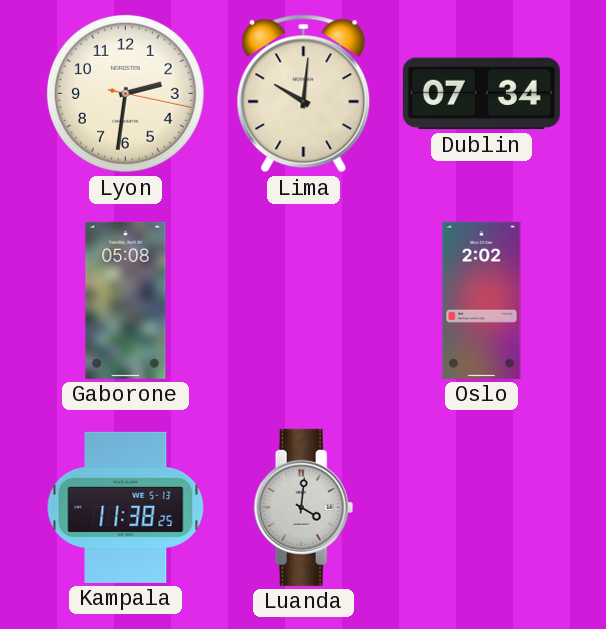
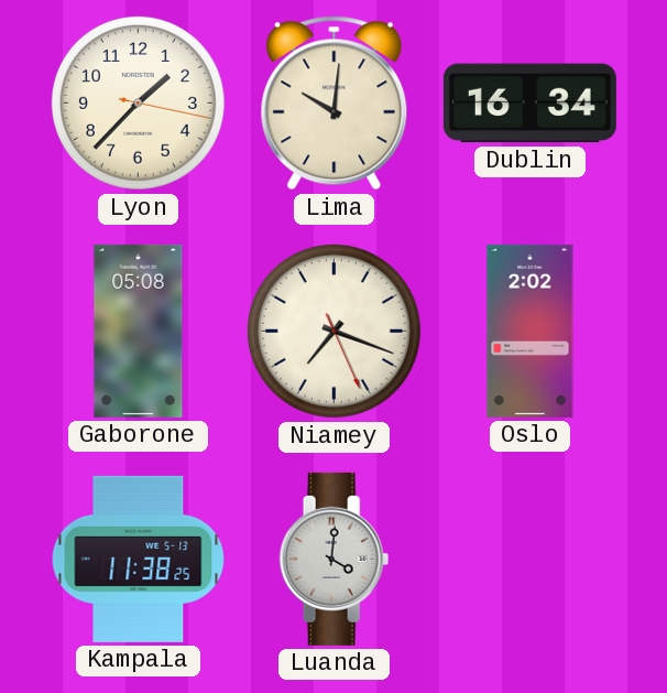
Lyon: 2:31 -> 1:37 (138, 102)
Dublin: 07:34 -> 16:34 (529, 104)
Niamey: none -> 7:18 (333, 331)
